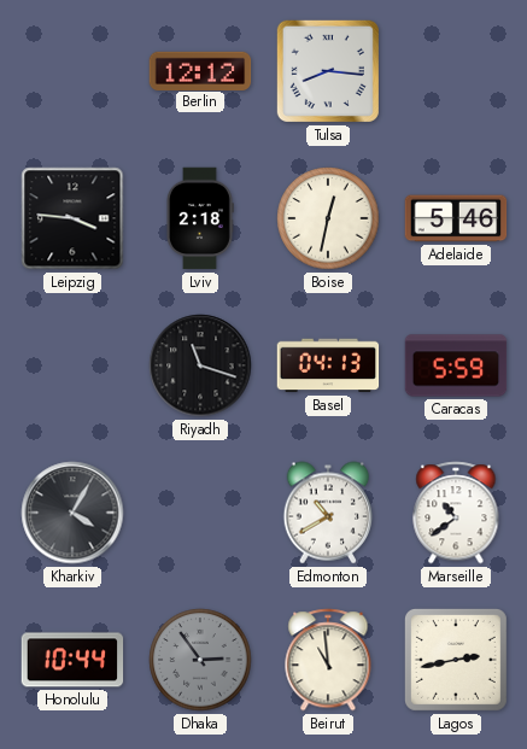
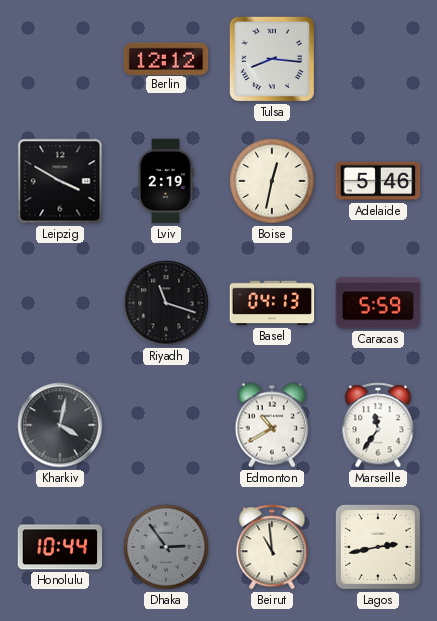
Leipzig: 3:46 -> 3:50 (60, 181)
Lviv: 2:18 -> 2:19 (165, 181)
Kharkiv: 4:05 -> 4:02 (60, 425)
Marseille: 10:39 -> 11:36 (378, 425)
